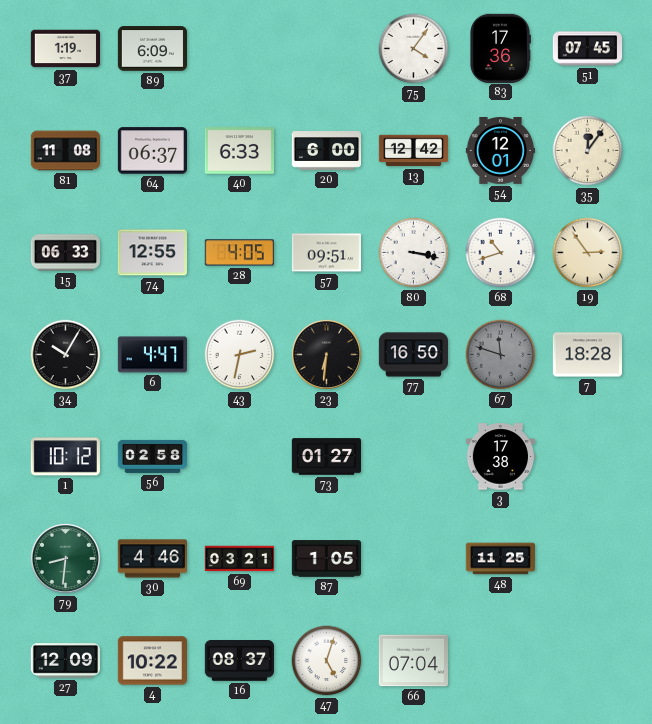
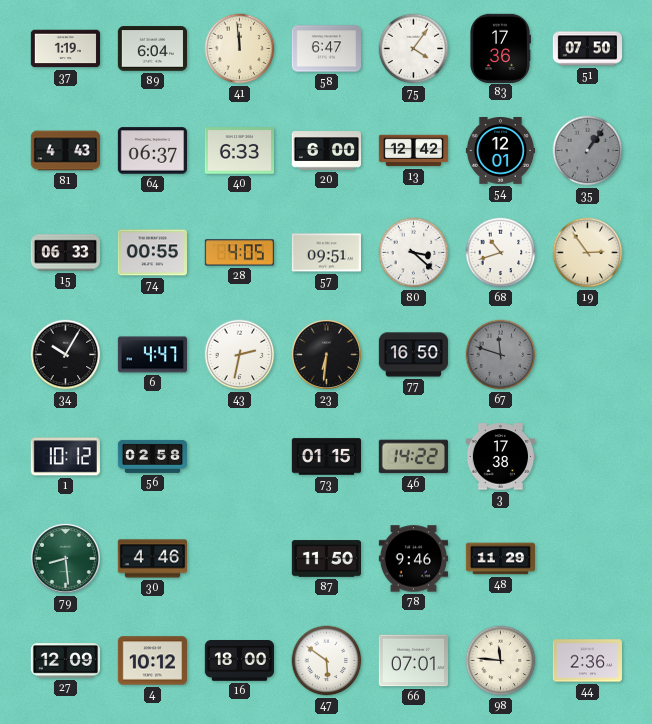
89: 6:09 -> 6:04 (152, 49)
41: none -> 11:59 (240, 49)
58: none -> 6:47 (326, 49)
51: 07:45 -> 07:50 (588, 49)
81: 11:08 -> 4:43 (66, 151)
35: 12:06 -> 1:06 (588, 151)
35 dial: cream -> grey (588, 151)
74: 12:55 -> 00:55 (152, 253)
80: 3:17 -> 3:22 (414, 253)
7: 18:28 -> none (587, 355)
73: 01:27 -> 01:15 (326, 457)
46: none -> 14:22 (413, 457)
79: 8:31 -> 8:29 (65, 558)
69: 03:21 -> none (239, 559)
87: 1:05 -> 11:50 (326, 559)
78: none -> 9:46 (413, 559)
48: 11:25 -> 11:29 (501, 559)
4: 10:22 -> 10:12 (152, 661)
16: 08:37 -> 18:00 (239, 661)
47: 5:03 -> 5:51 (327, 661)
66: 07:04 -> 07:01 (413, 661)
98: none -> 11:46 (501, 661)
44: none -> 2:36 (587, 661)
